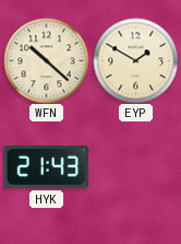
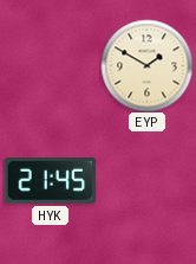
WFN: 10:22 -> none (46, 60)
HYK: 21:43 -> 21:45 (50, 181)
